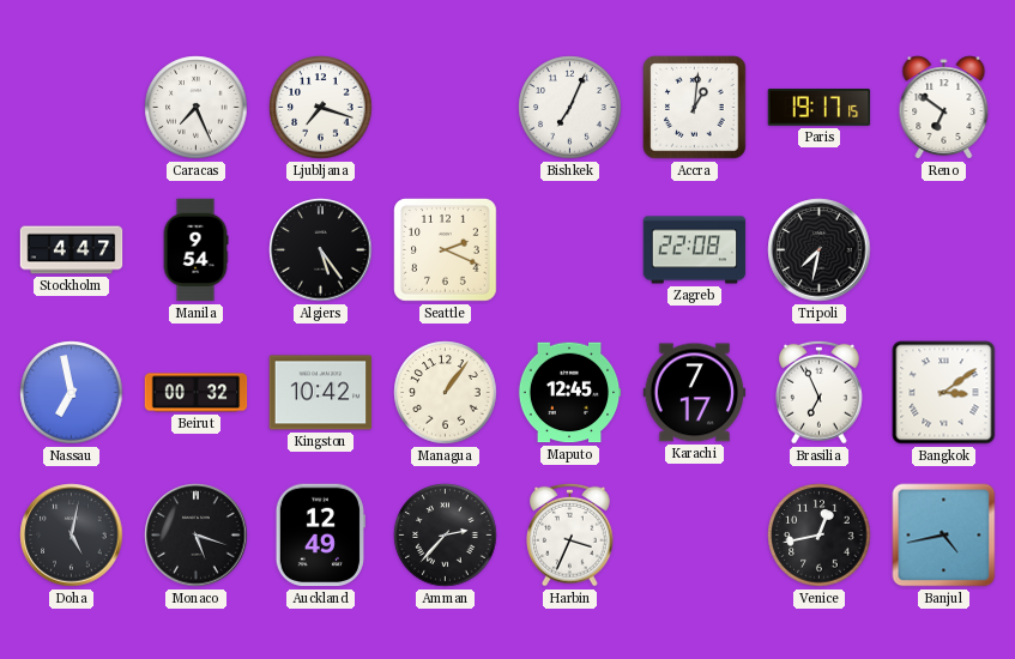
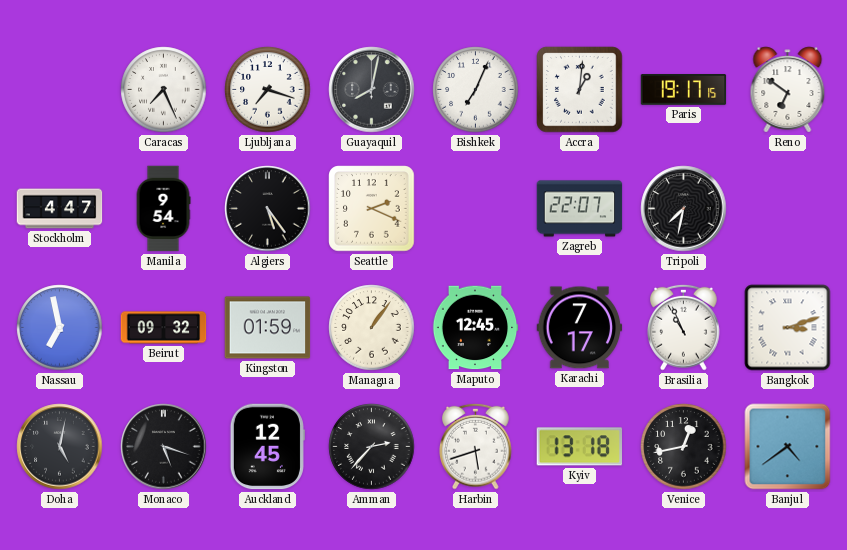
Guayaquil: none -> 8:02 (372, 90)
Zagreb: 22:08 -> 22:07 (580, 209)
Beirut: 00:32 -> 09:32 (164, 328)
Kingston: 10:42 -> 01:59 (268, 328)
Brasilia: 6:56 -> 10:56 (684, 327)
Bangkok: 3:09 -> 3:12 (788, 328)
Auckland: 12:49 -> 12:45 (267, 447)
Harbin: 3:34 -> 5:42 (476, 446)
Kyiv: none -> 13:18 (580, 447)
Banjul: 4:43 -> 4:39 (788, 447)
